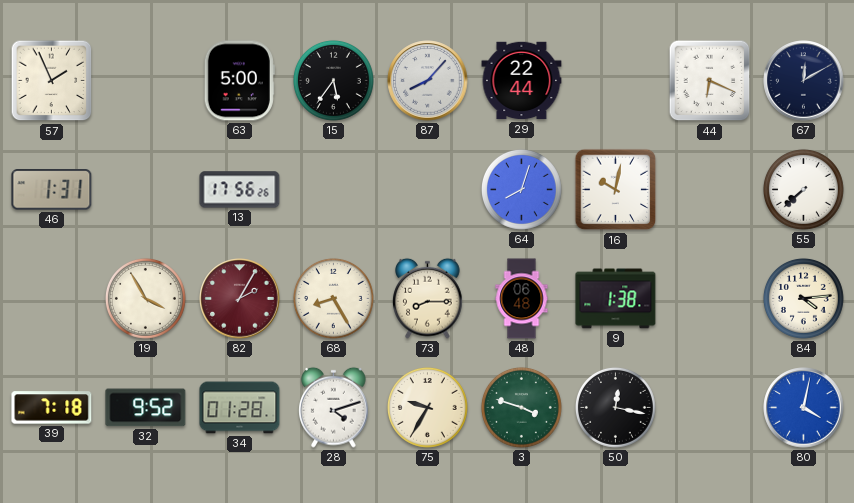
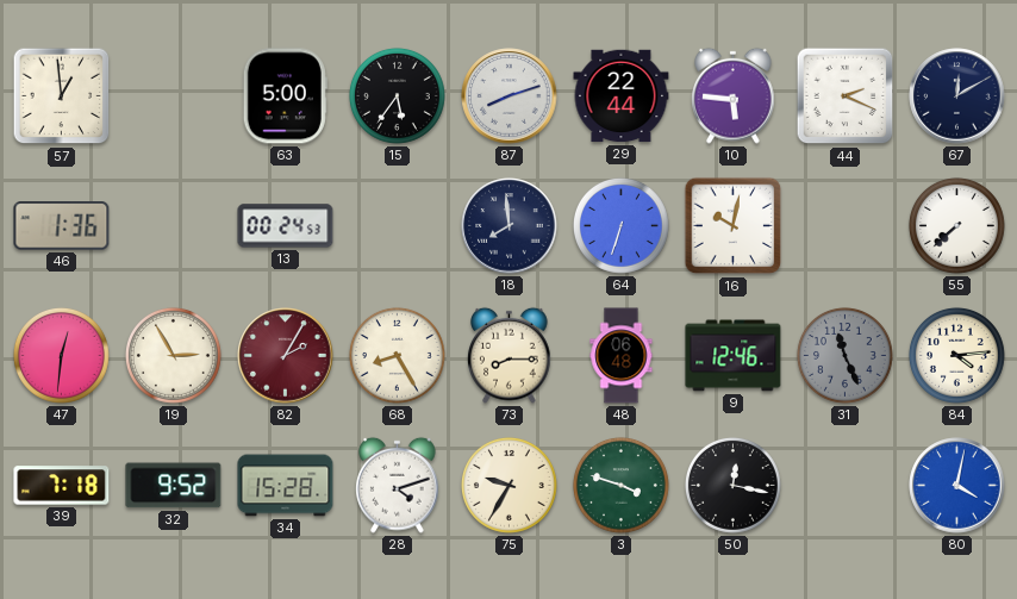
57: 1:56 -> 12:59 (62, 96)
87: 8:07 -> 8:12 (510, 96)
10: none -> 5:46 (734, 95)
44: 6:19 -> 2:19 (846, 96)
46: 1:31 -> 1:36 (62, 226)
13: 17:56 -> 00:24 (286, 226)
18: none -> 7:59 (510, 226)
64: 8:03 -> 6:33 (620, 225)
47: none -> 12:31 (61, 355)
19: 3:55 -> 2:55 (173, 355)
9: 1:38 -> 12:46 (734, 356)
31: none -> 11:26 (844, 355)
34: 01:28 -> 15:28 (286, 486)
